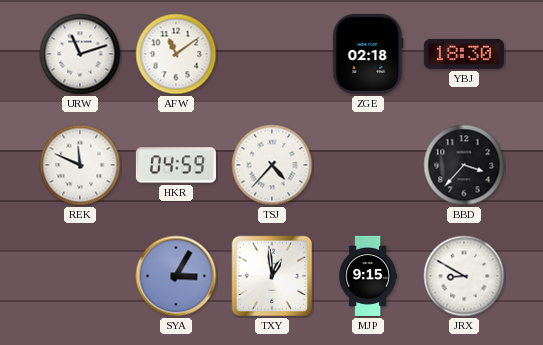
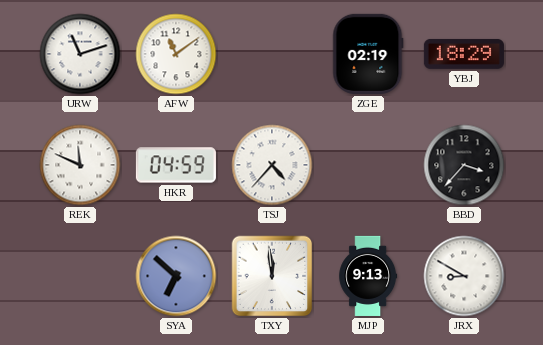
ZGE: 02:18 -> 02:19 (368, 54)
YBJ: 18:30 -> 18:29 (464, 54)
SYA: 3:05 -> 6:52 (176, 276)
TXY: 12:59 -> 11:59 (272, 276)
MJP: 9:15 -> 9:13 (368, 276)
